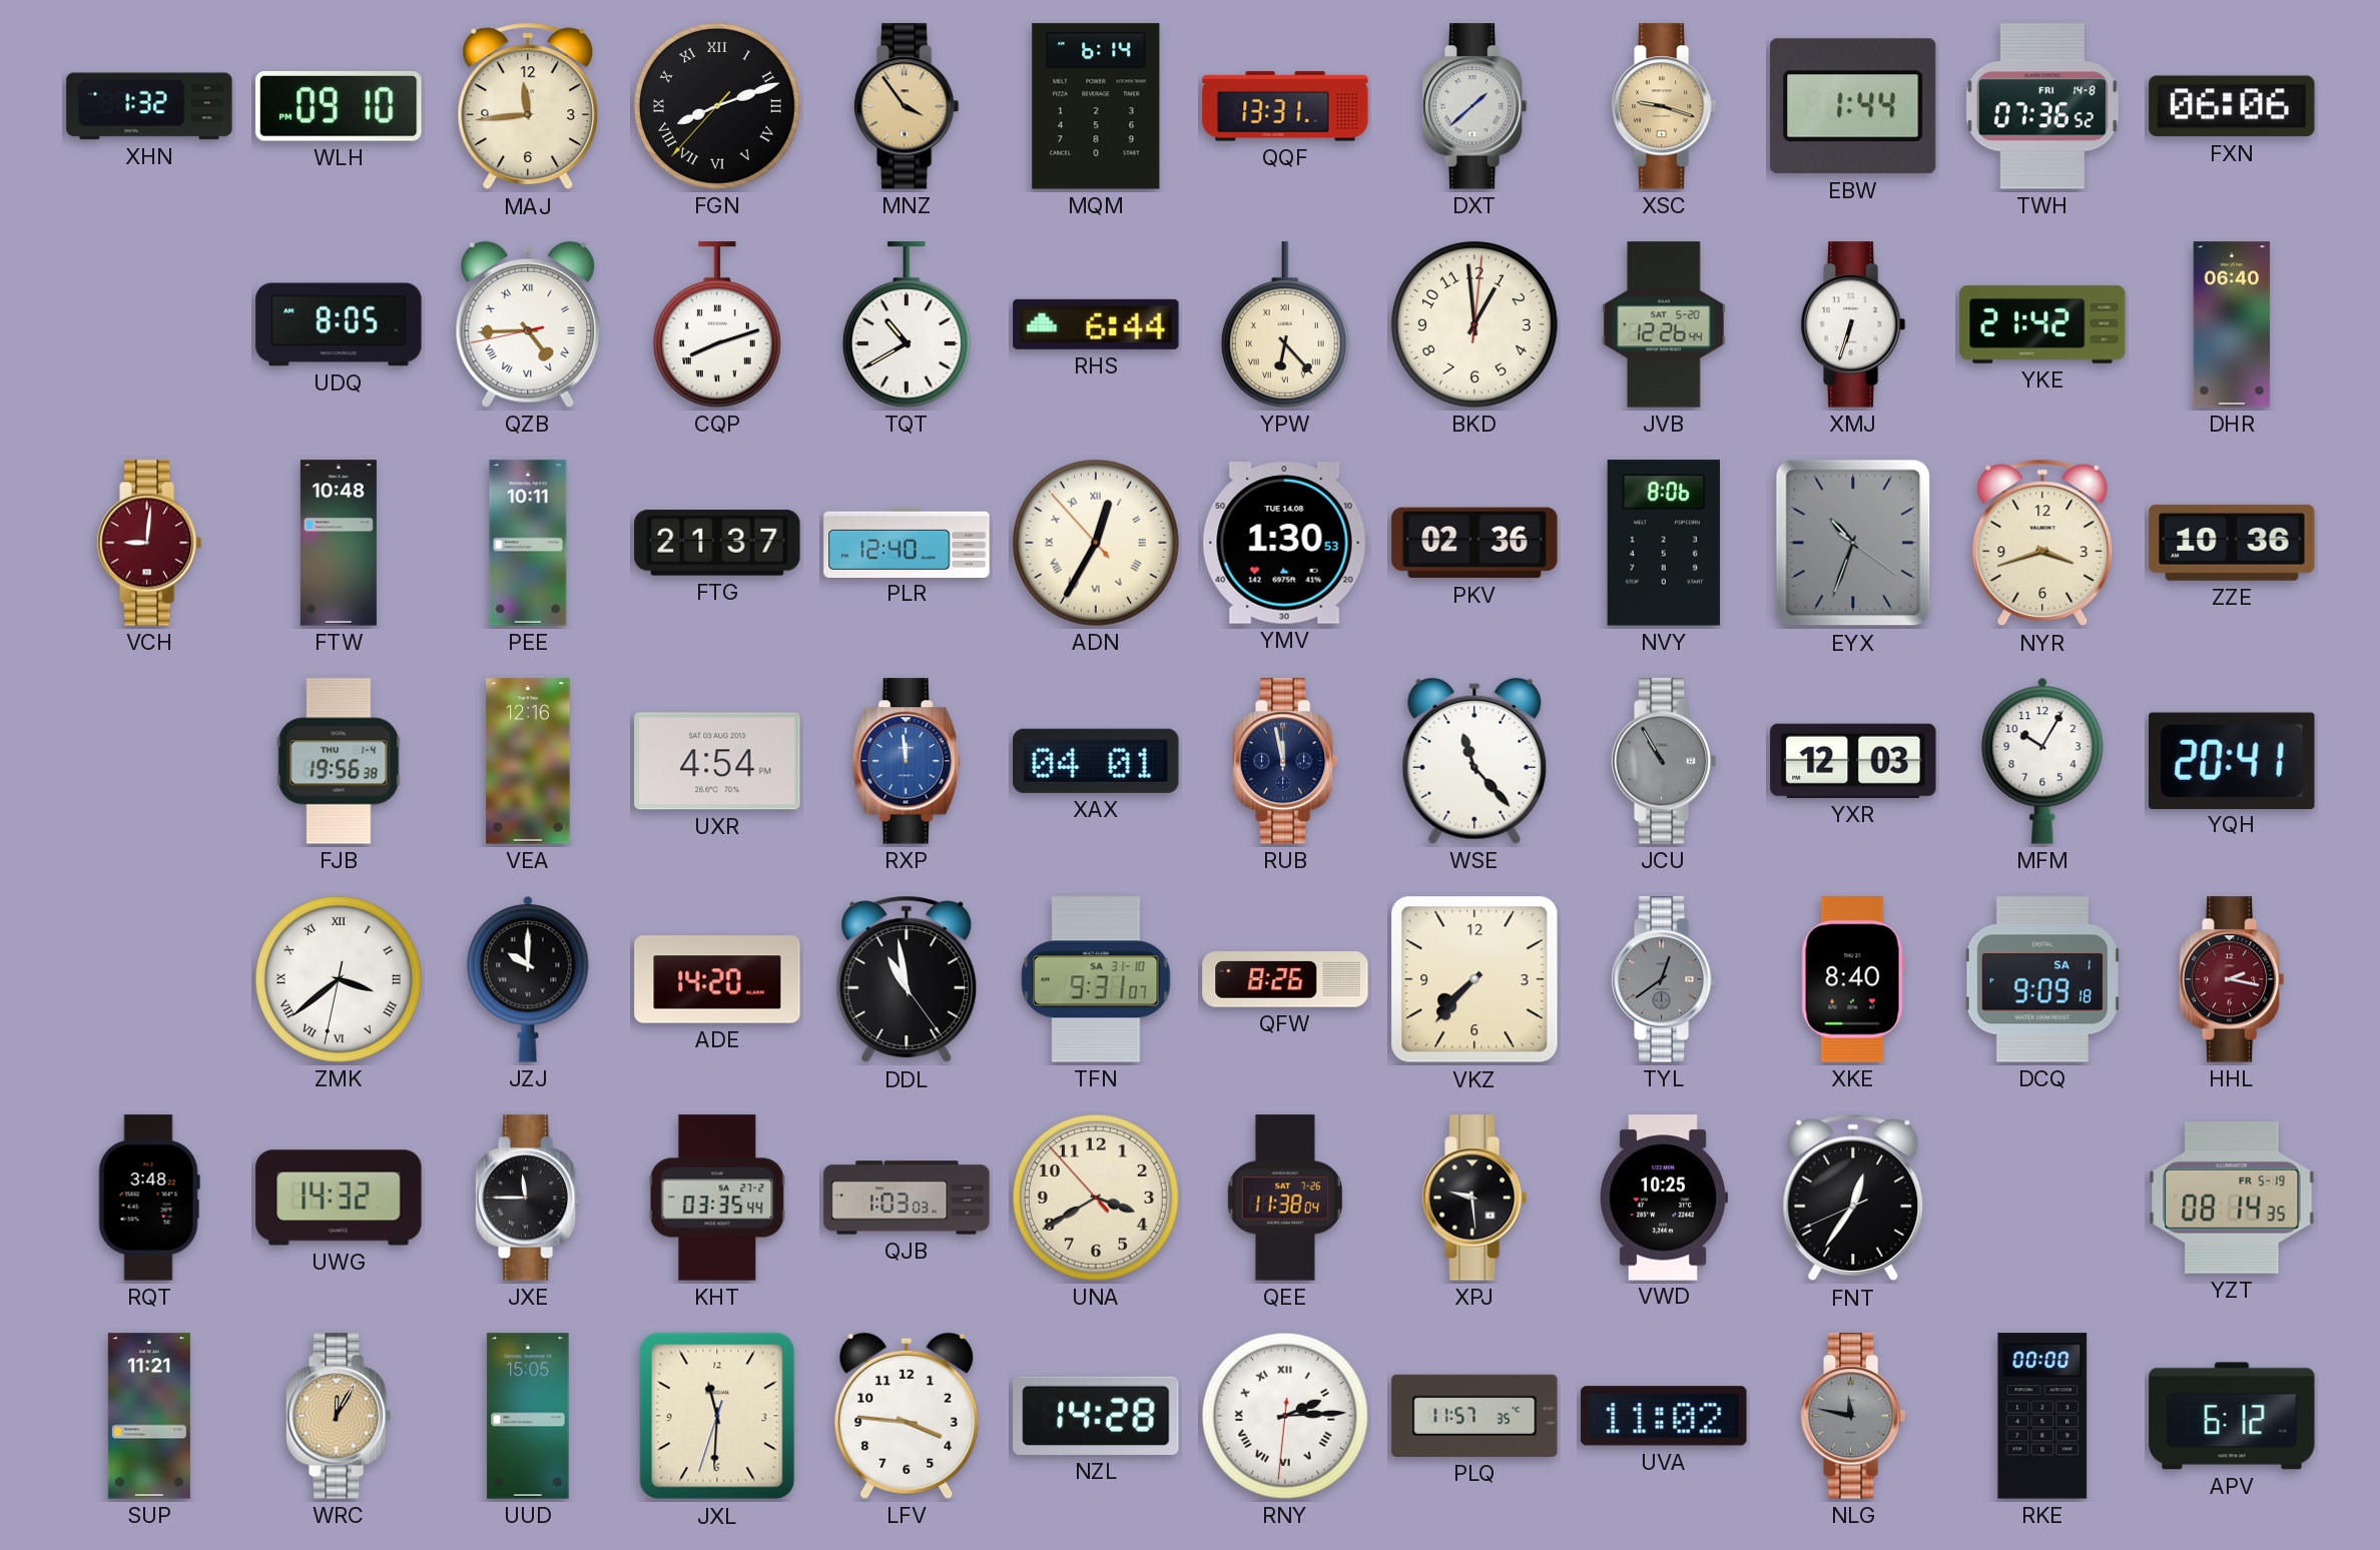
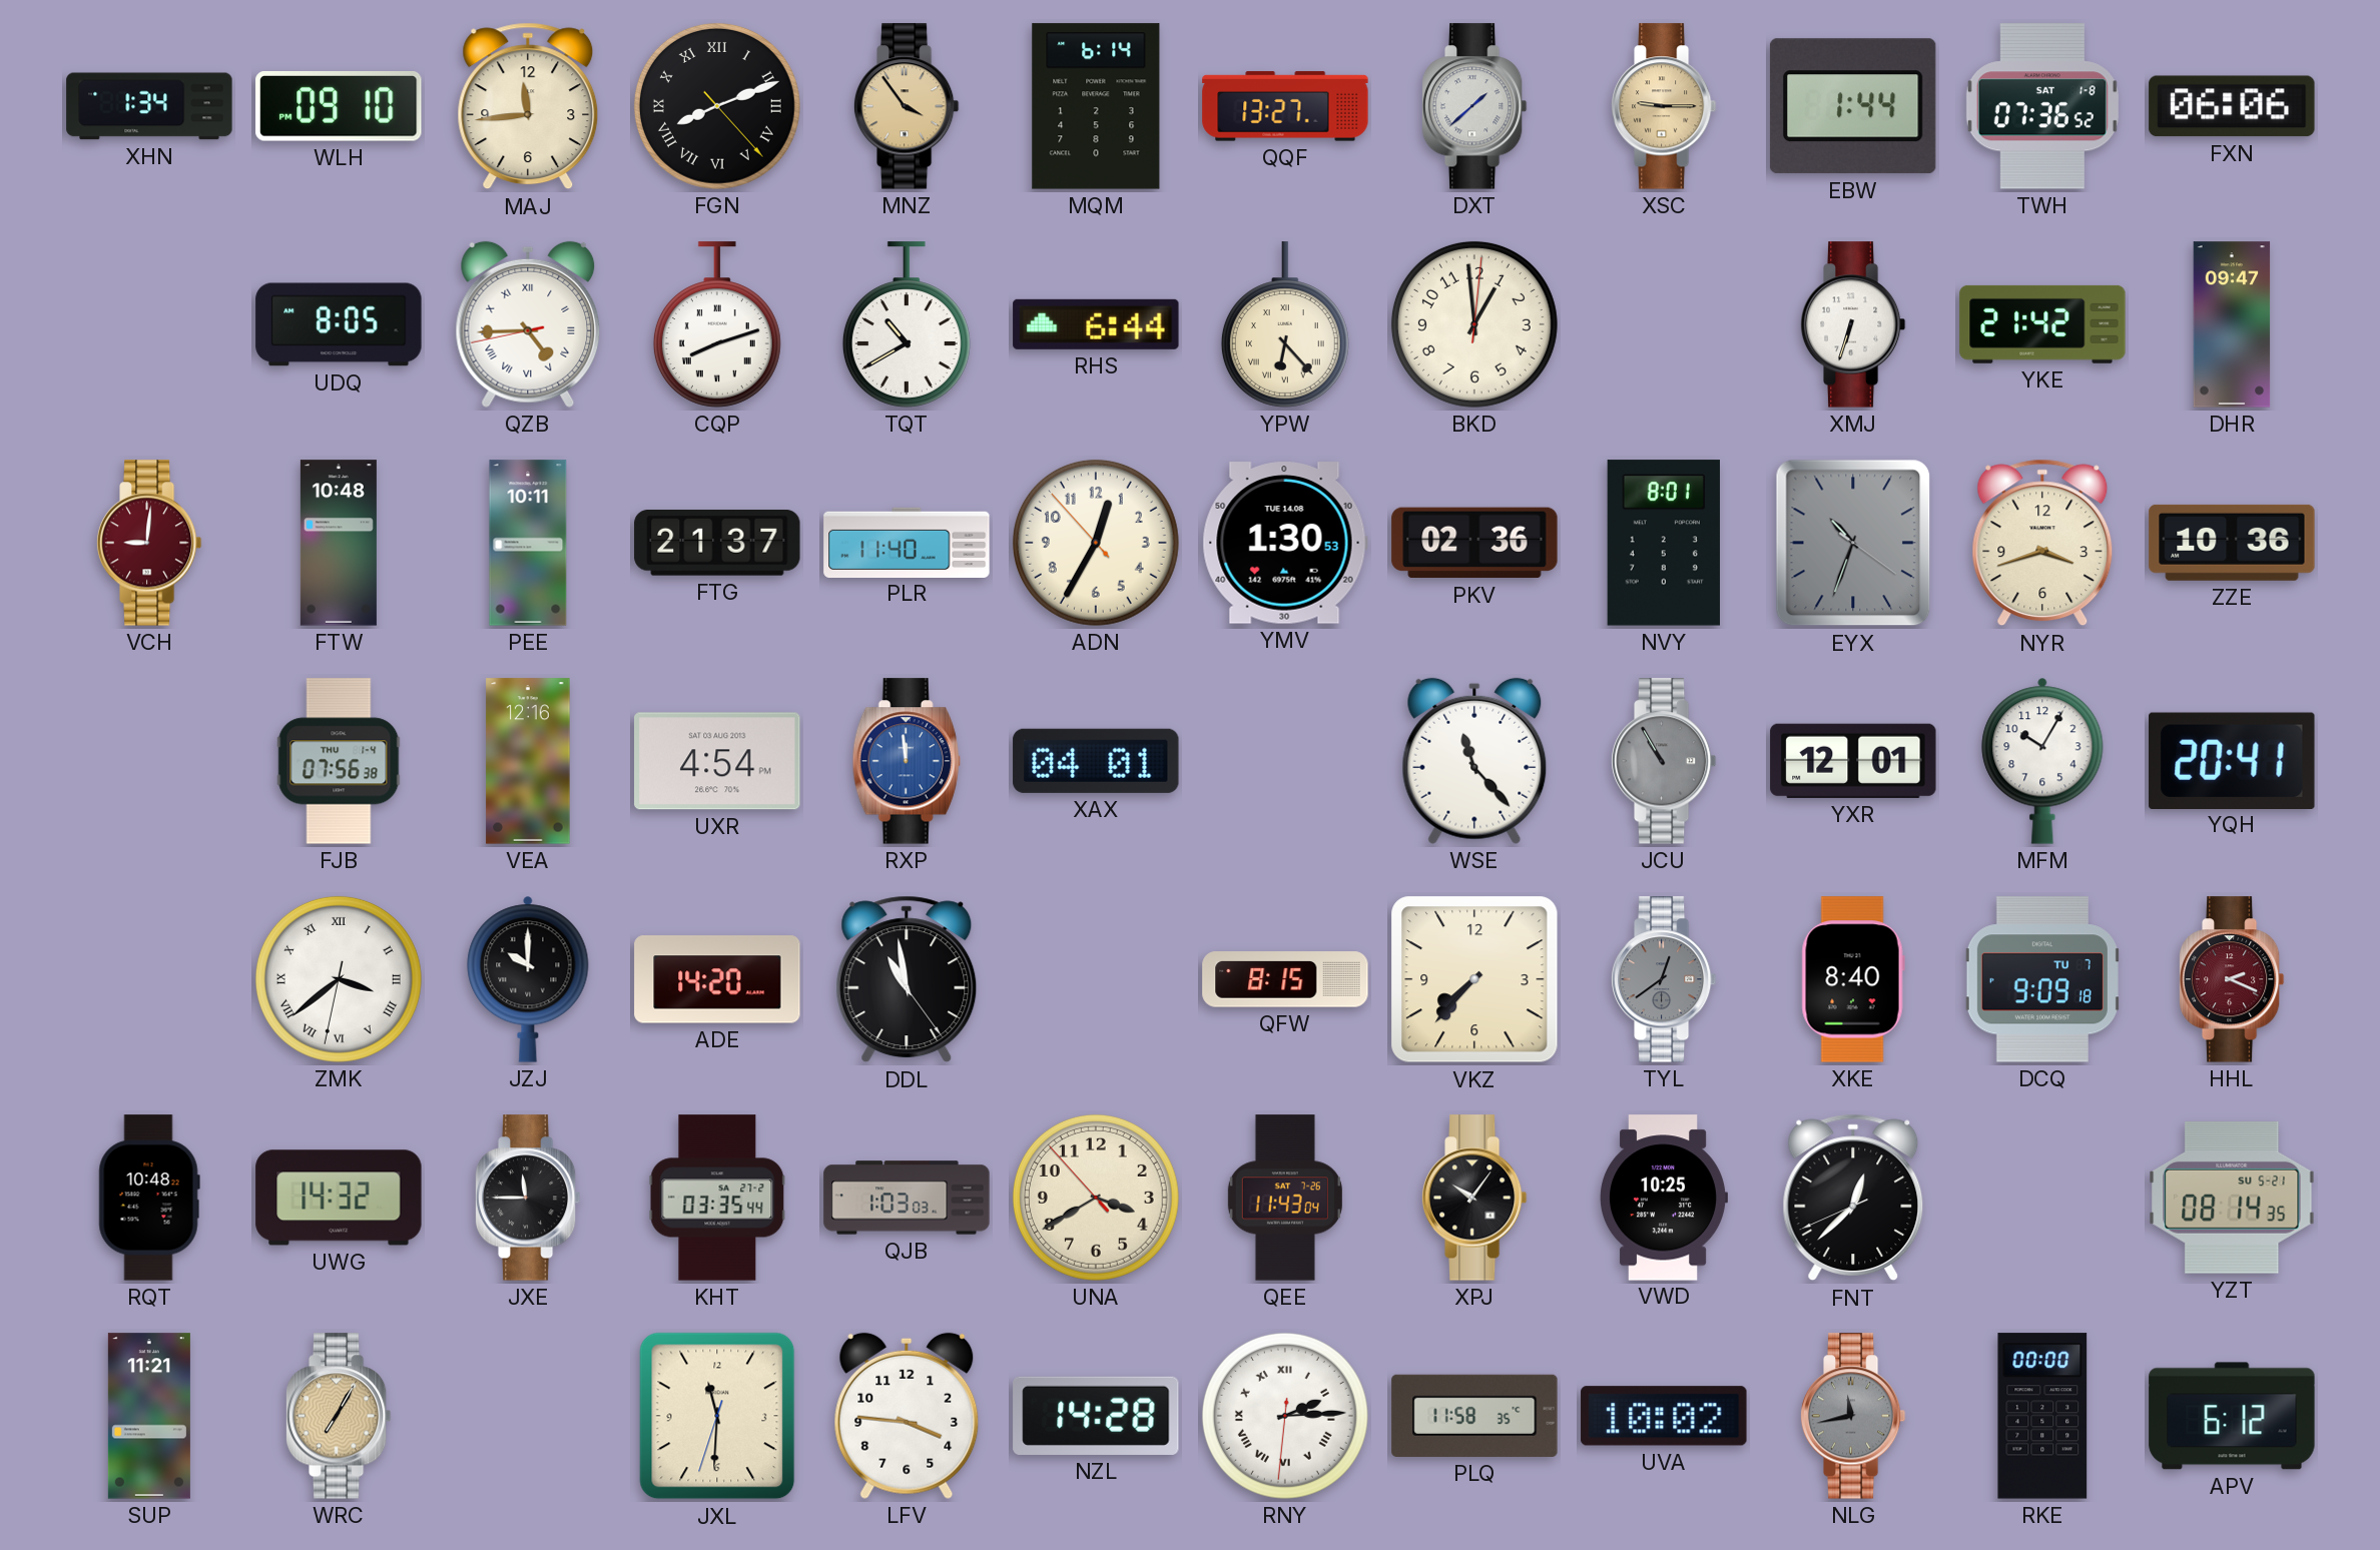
XHN: 1:32 -> 1:34 (149, 106)
FGN: 8:11:37 -> 8:11:23 (717, 106)
QQF: 13:31 -> 13:27 (1285, 106)
XSC: 9:18 -> 9:15 (1664, 106)
TWH date: FRI 14-8 -> SAT 1-8 (2042, 106)
JVB: 12:26 -> none (1664, 324)
DHR: 06:40 -> 09:47 (2232, 324)
PLR: 12:40 -> 11:40 (907, 542)
ADN numerals: Roman -> Arabic (1096, 543)
NVY: 8:06 -> 8:01 (1664, 543)
FJB: 19:56 -> 07:56 (339, 761)
RUB: 11:58 -> none (1285, 761)
YXR: 12:03 -> 12:01 (1853, 761)
TFN: 9:31 -> none (1096, 979)
QFW: 8:26 -> 8:15 (1285, 979)
DCQ date: SA 1 -> TU 7 (2042, 979)
HHL: 2:17 -> 2:19 (2232, 979)
RQT: 3:48 -> 10:48 (149, 1198)
QEE: 11:38 -> 11:43 (1285, 1198)
XPJ: 9:29 -> 10:06 (1474, 1198)
FNT: 12:35 -> 12:37 (1853, 1198)
YZT date: FR 5-19 -> SU 5-21 (2232, 1199)
WRC: 12:05 -> 7:05 (339, 1416)
UUD: 15:05 -> none (528, 1416)
PLQ: 11:57 -> 11:58 (1474, 1416)
UVA: 11:02 -> 10:02 (1664, 1416)
NLG: 11:47 -> 11:43 (1853, 1416)
